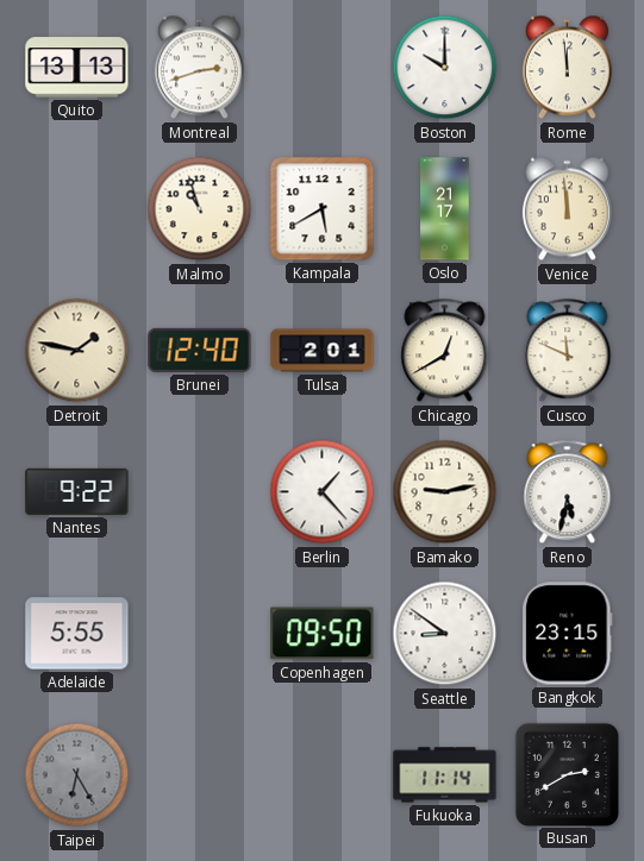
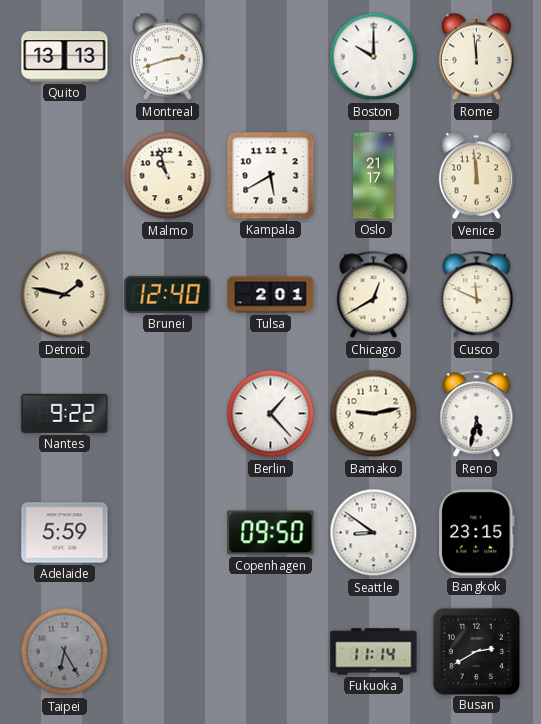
Adelaide: 5:55 -> 5:59 (65, 533)
